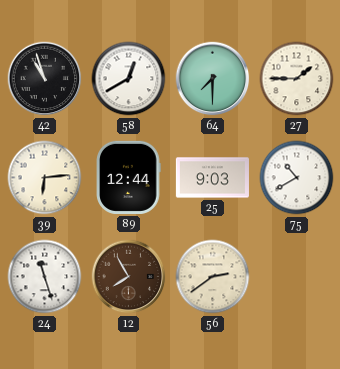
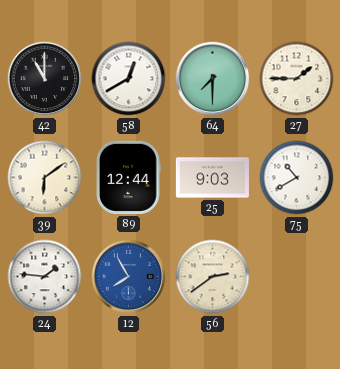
42: 10:57 -> 11:00 (45, 79)
39: 6:14 -> 6:09 (45, 178)
24: 11:27 -> 1:46 (45, 277)
12 dial: brown -> blue (129, 277)
